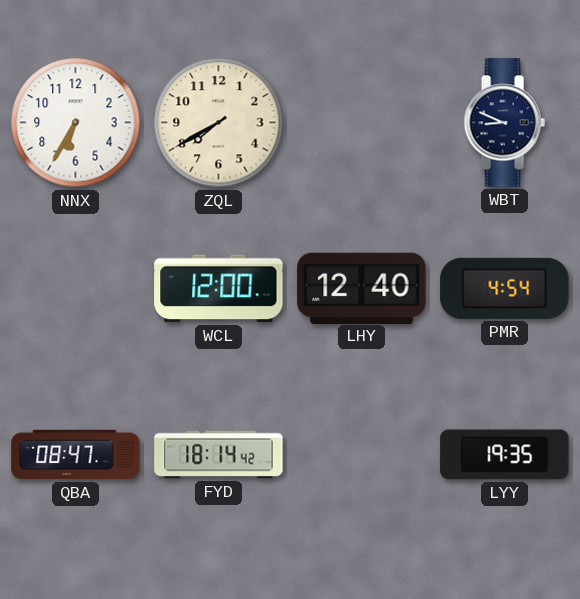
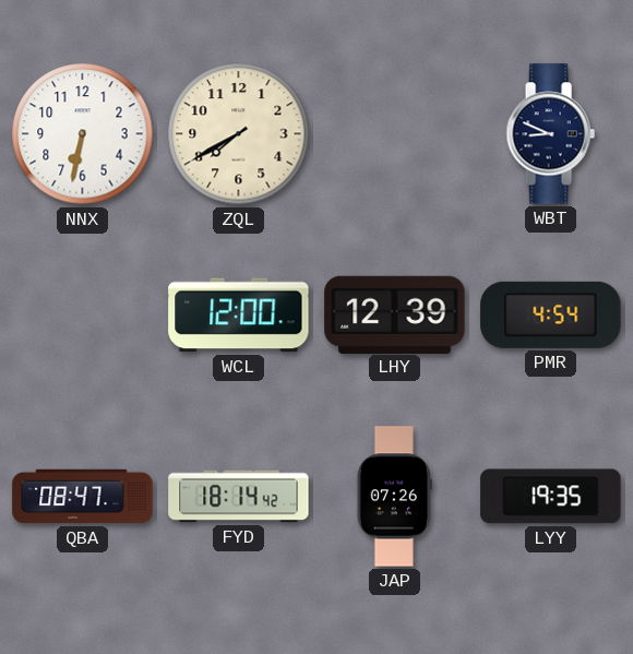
NNX: 6:35 -> 6:32 (83, 134)
LHY: 12:40 -> 12:39 (395, 314)
JAP: none -> 07:26 (394, 497)
